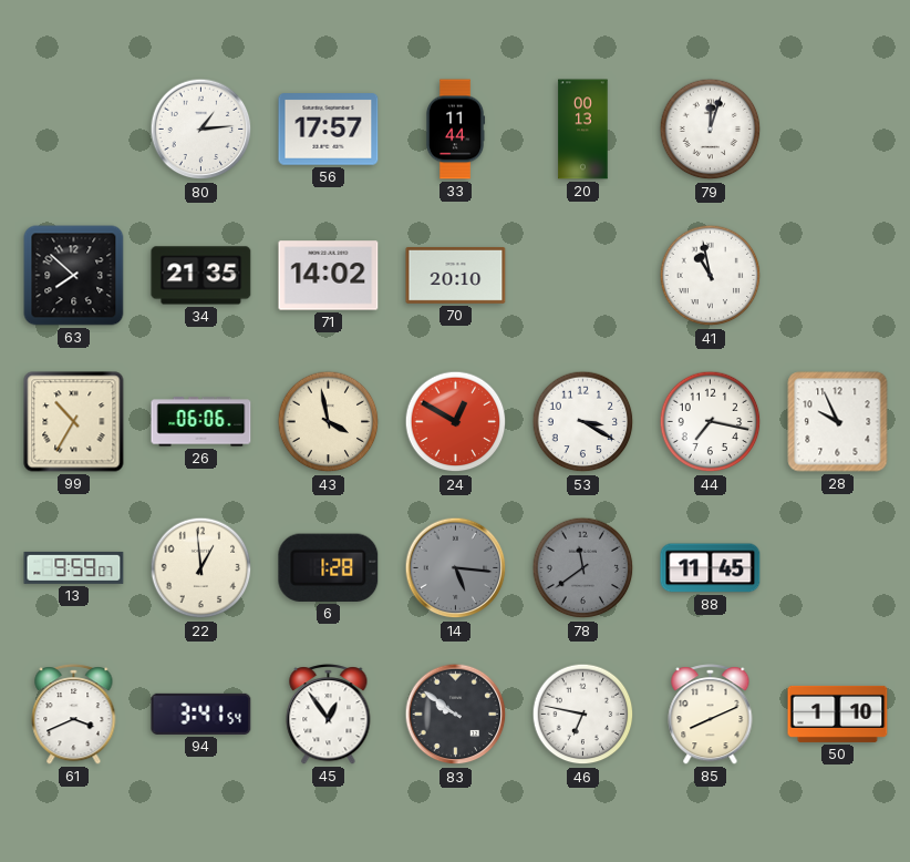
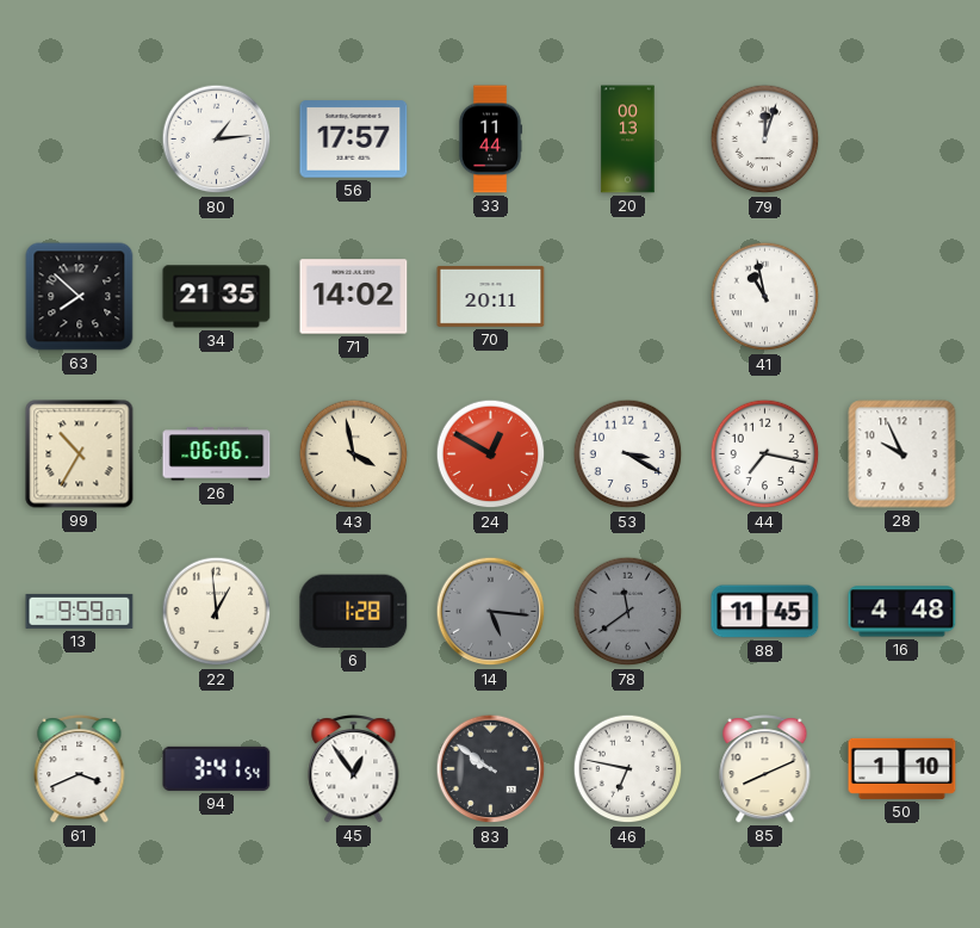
70: 20:10 -> 20:11 (491, 296)
16: none -> 4:48 (903, 612)
